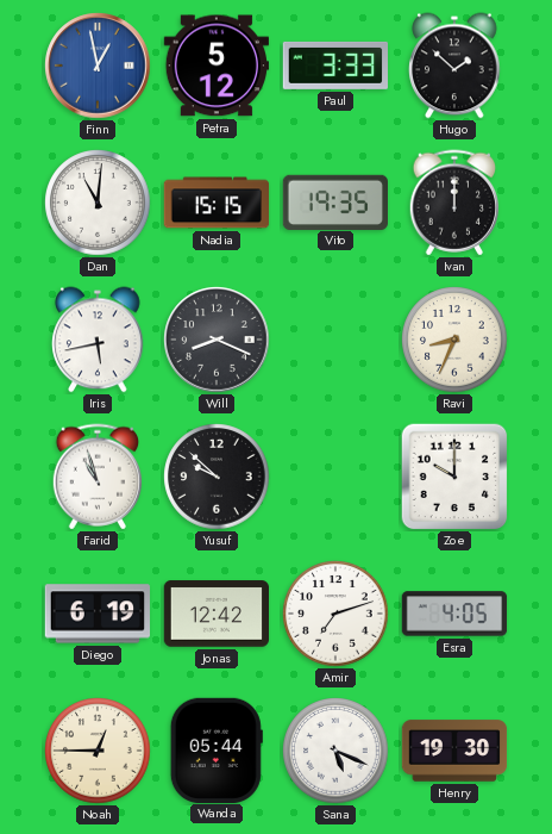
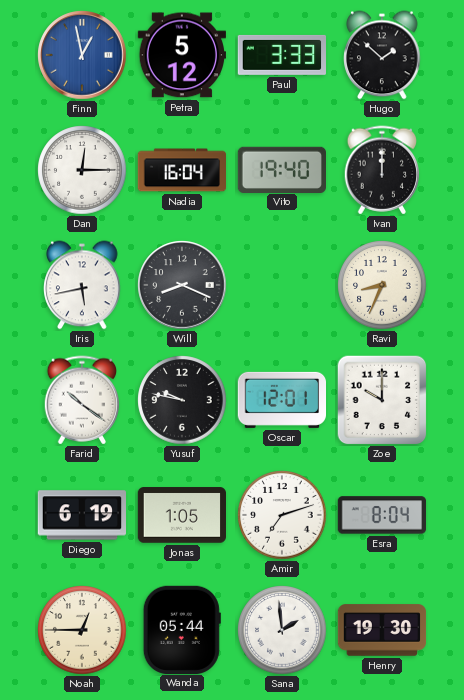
Dan: 11:01 -> 12:15 (82, 170)
Nadia: 15:15 -> 16:04 (182, 170)
Vito: 19:35 -> 19:40 (281, 169)
Farid: 10:57 -> 10:21 (82, 400)
Yusuf: 9:52 -> 9:47 (182, 400)
Oscar: none -> 12:01 (281, 400)
Jonas: 12:42 -> 1:05 (181, 515)
Esra: 4:05 -> 8:04 (382, 515)
Sana: 5:19 -> 1:59 (282, 630)
